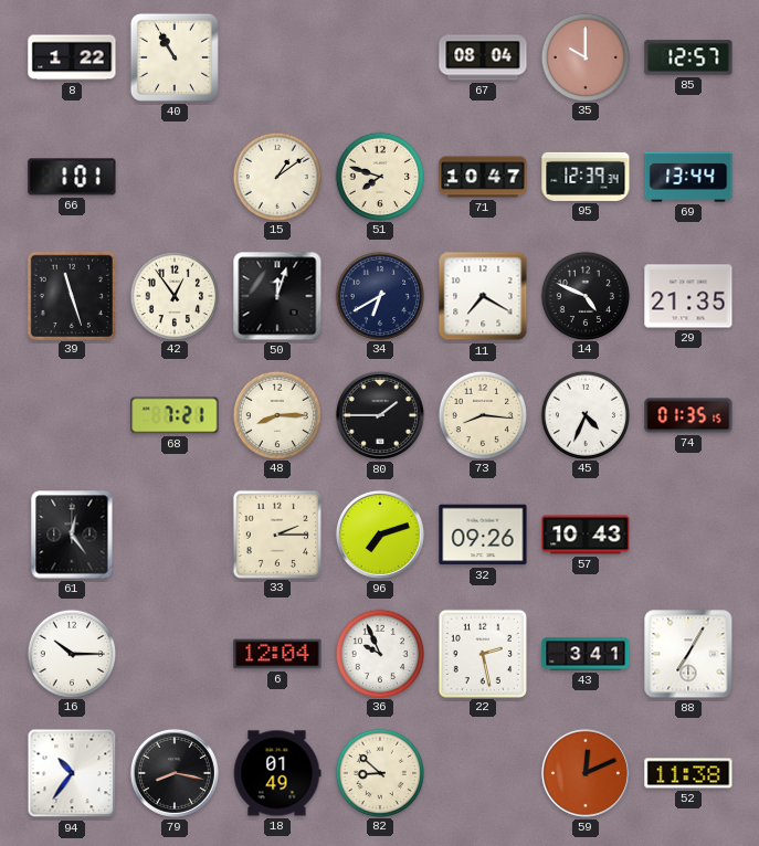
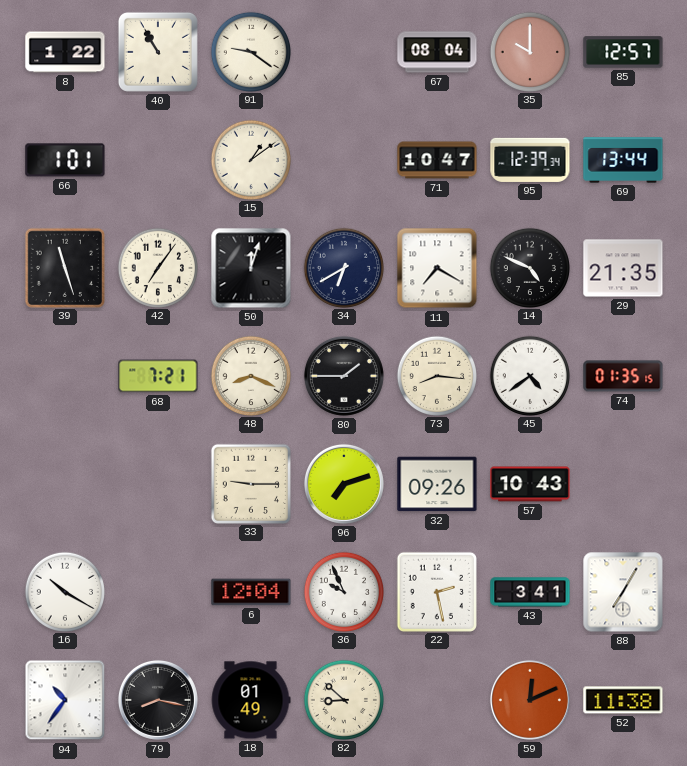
91: none -> 9:21 (250, 51)
51: 7:48 -> none (379, 176)
42: 12:54 -> 7:06 (157, 267)
48: 8:15 -> 8:19 (250, 375)
45: 4:34 -> 4:39 (529, 375)
61: 12:24 -> none (72, 535)
33: 2:15 -> 9:15 (250, 483)
16: 10:15 -> 10:20 (64, 591)
